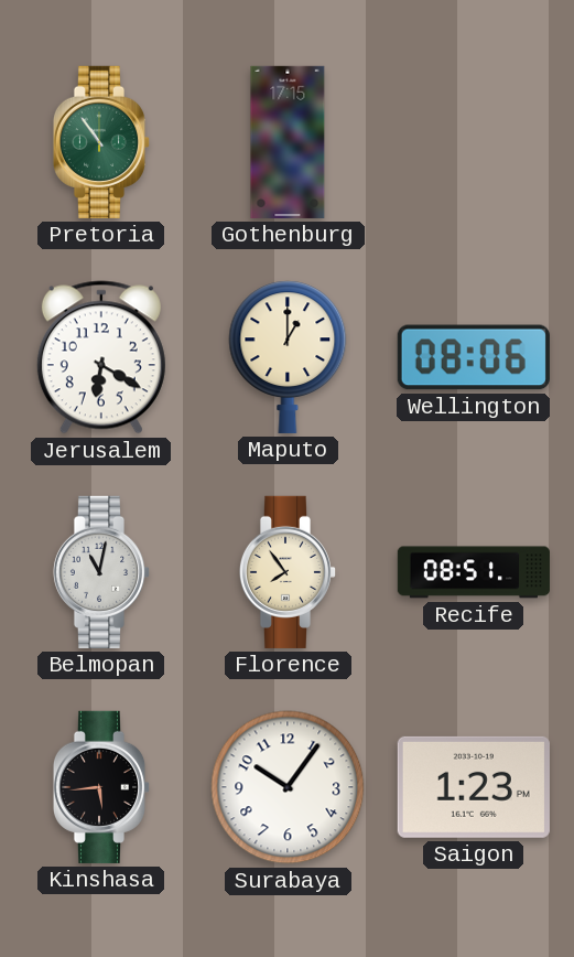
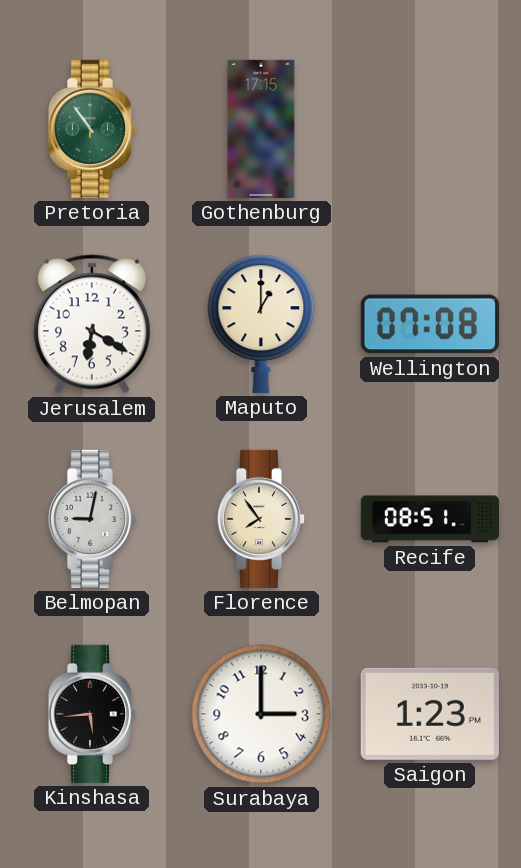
Wellington: 08:06 -> 07:08 (430, 324)
Belmopan: 11:02 -> 9:02 (92, 519)
Surabaya: 10:06 -> 3:00 (261, 714)
